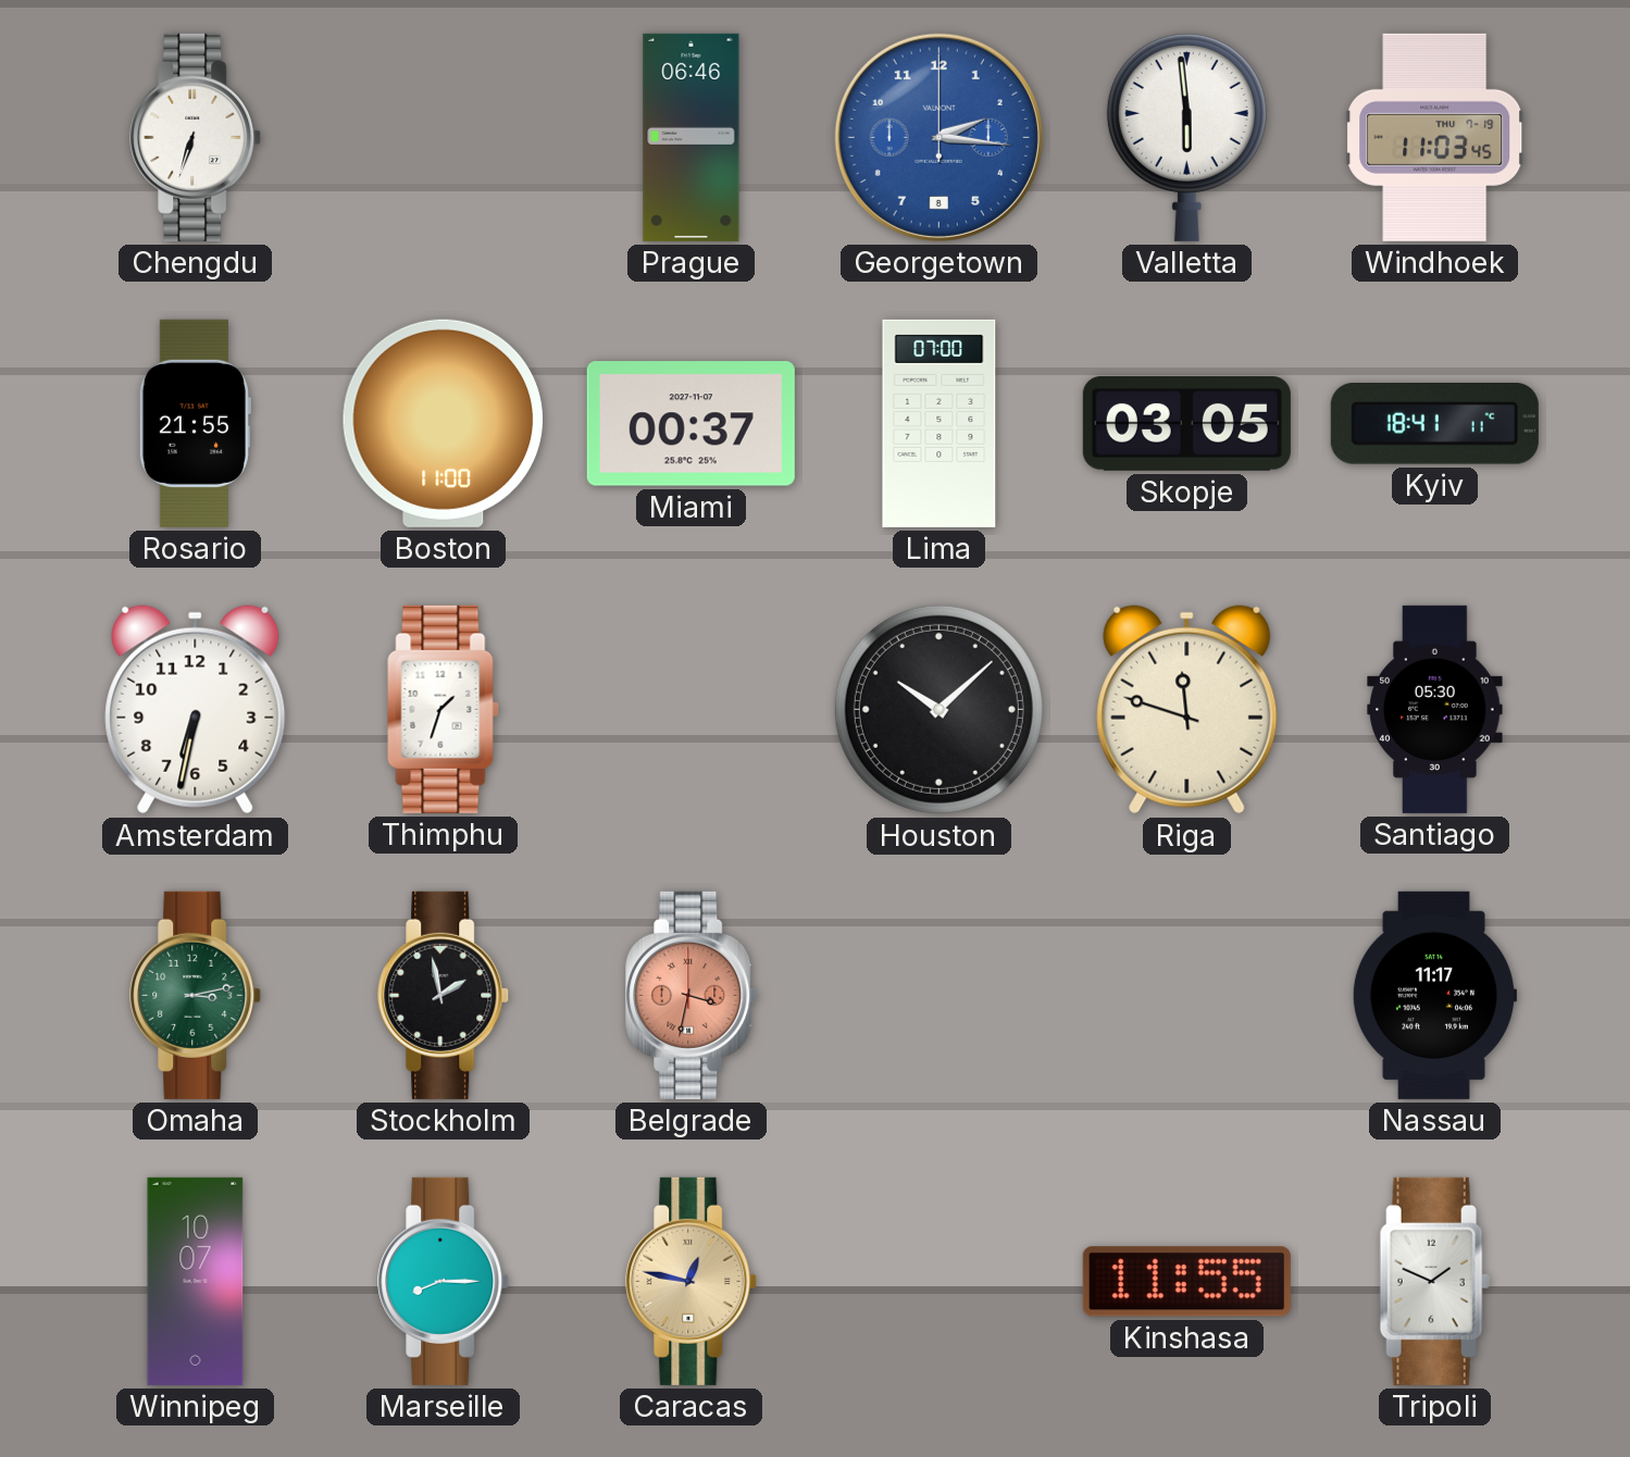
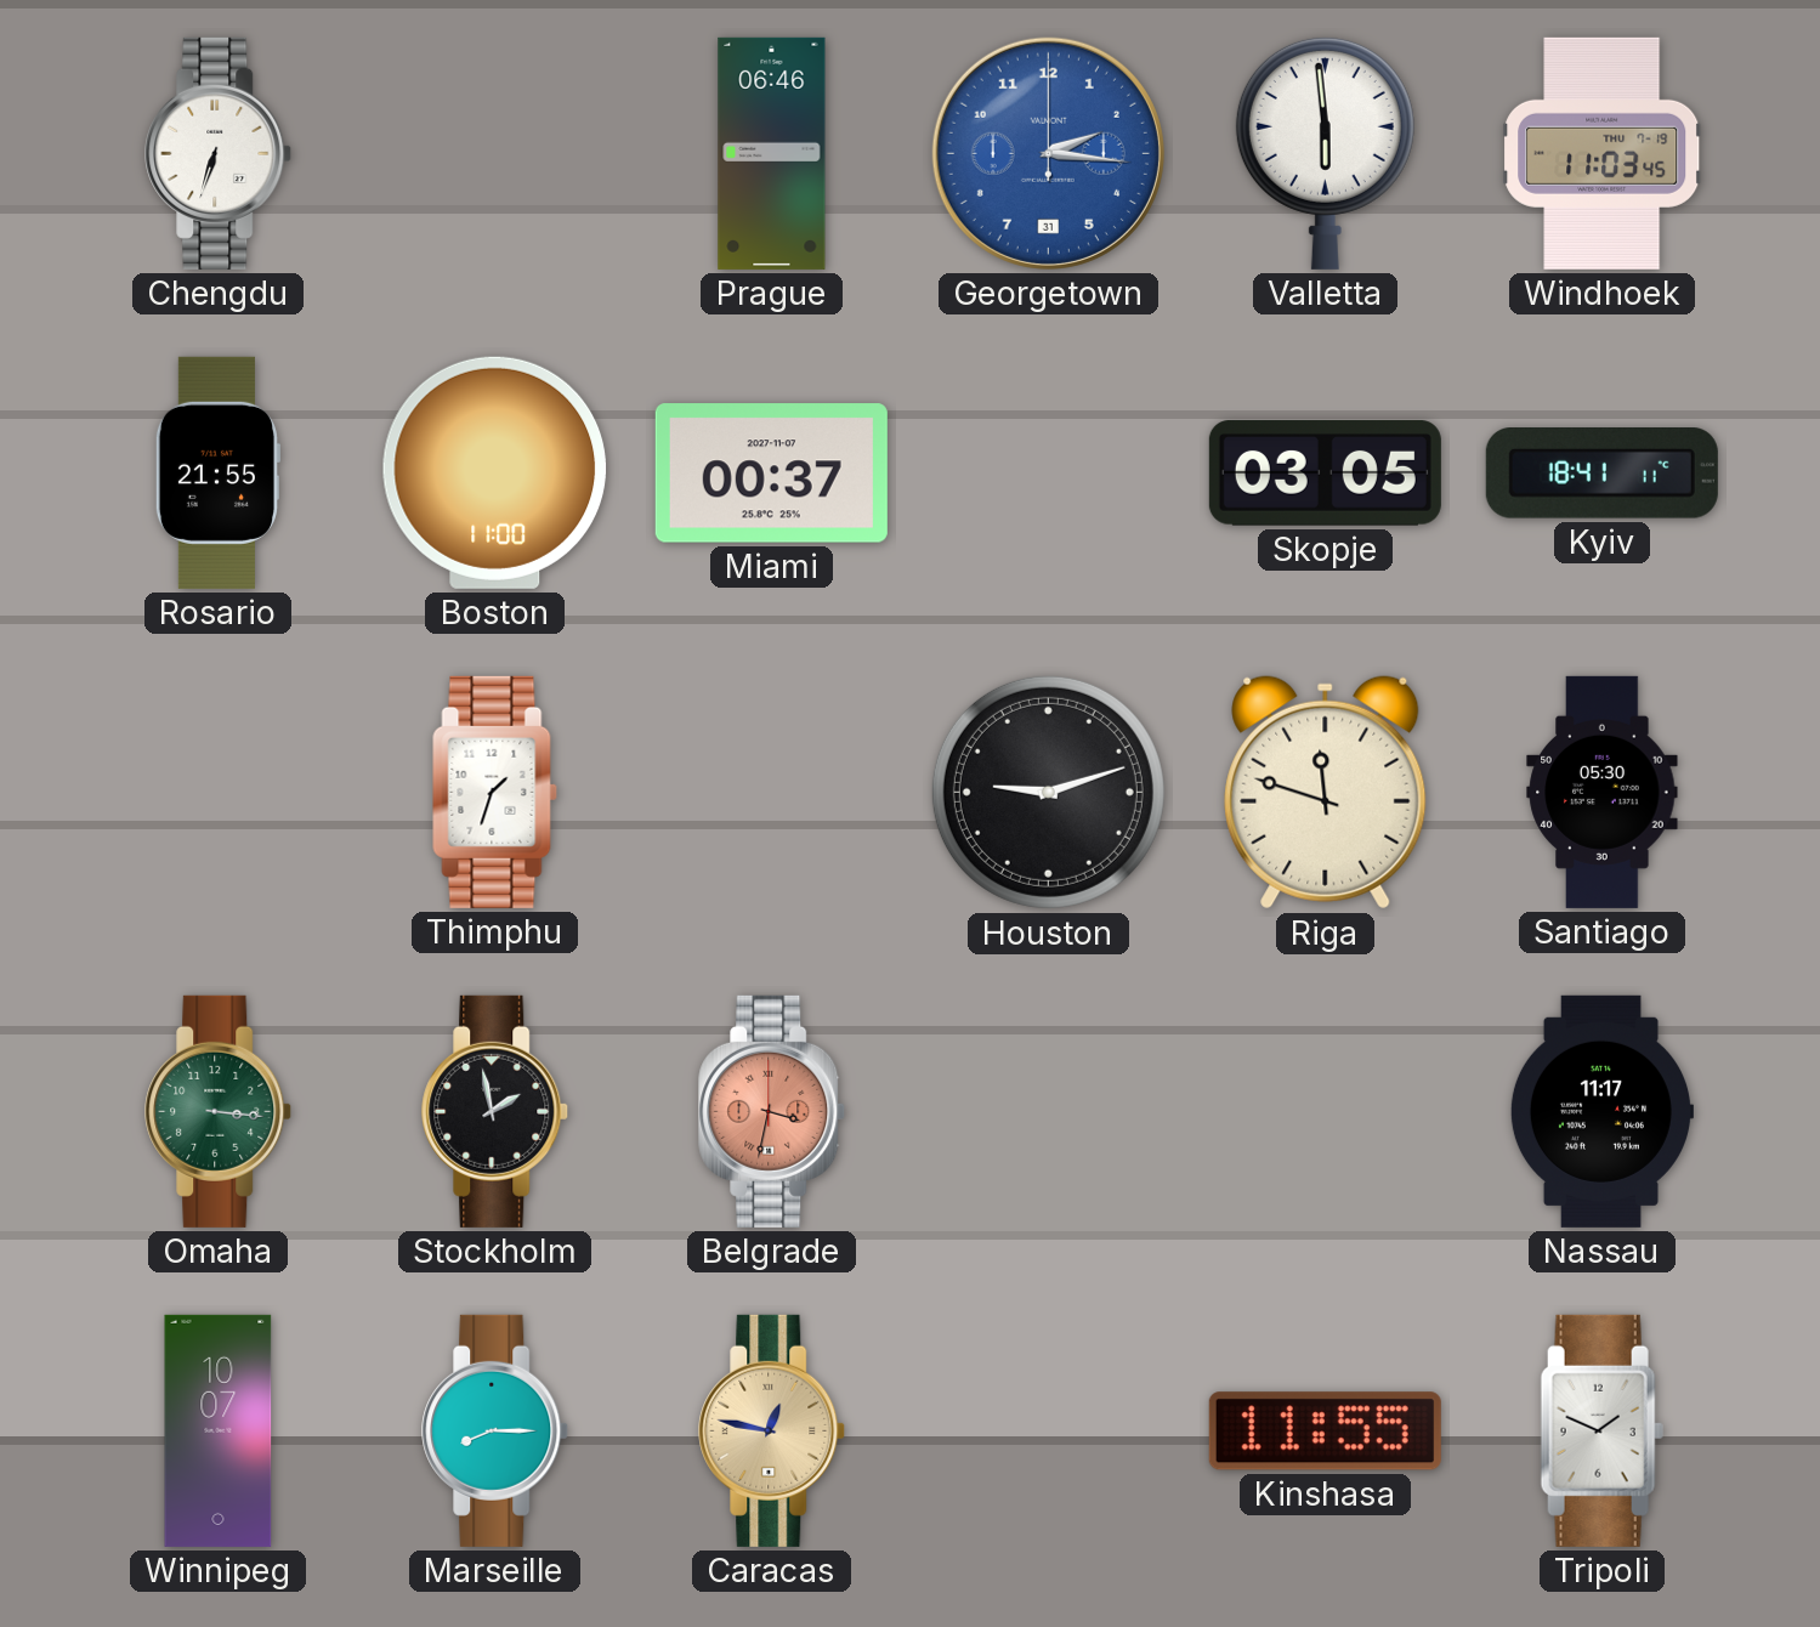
Georgetown date: 8 -> 31 (1048, 153)
Lima: 07:00 -> none (940, 423)
Amsterdam: 6:32 -> none (196, 710)
Houston: 10:08 -> 9:12 (1048, 792)
Omaha: 3:13 -> 3:16 (219, 1111)
